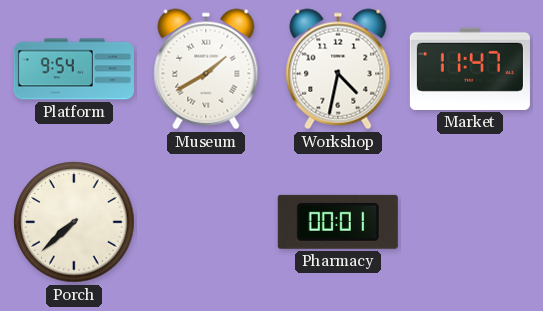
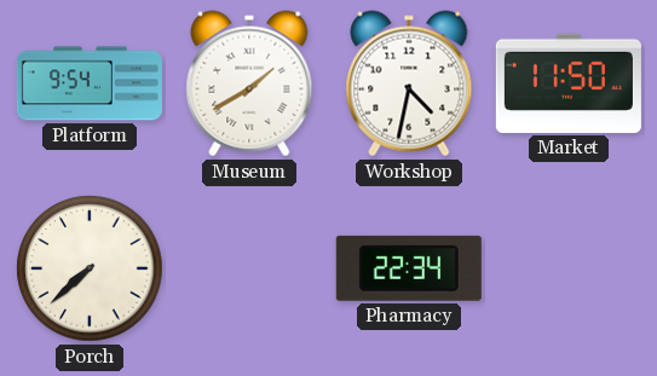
Market: 11:47 -> 11:50 (569, 83)
Pharmacy: 00:01 -> 22:34 (409, 268)
